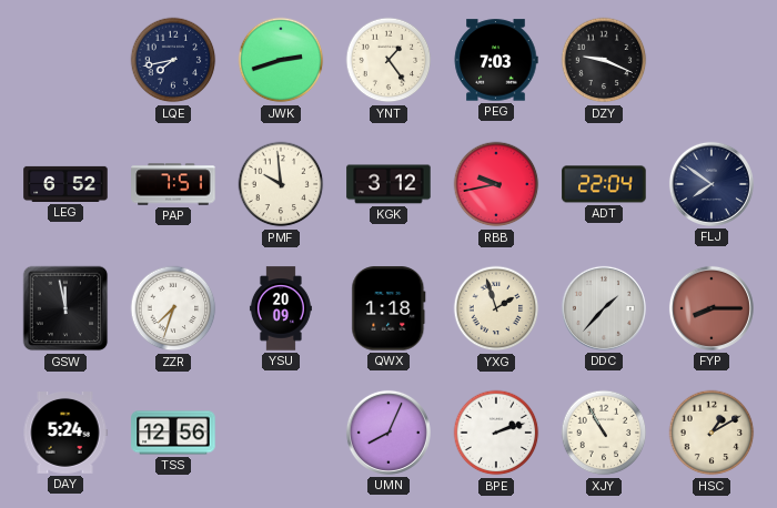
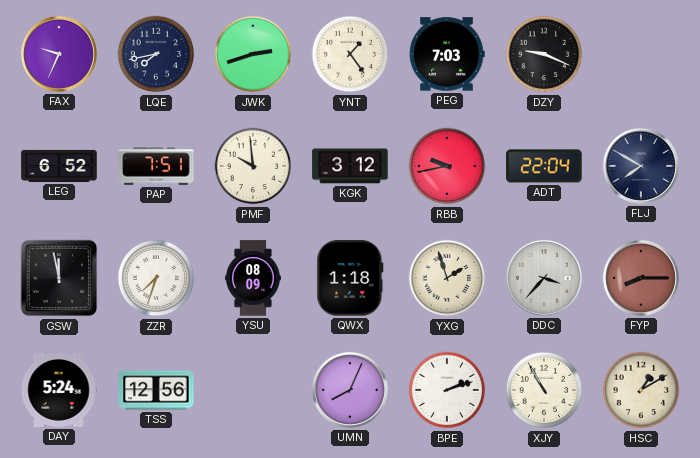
FAX: none -> 9:34 (59, 54)
FLJ: 7:51 -> 7:50 (641, 166)
YSU: 20:09 -> 08:09 (253, 278)
DDC: 1:37 -> 3:37 (544, 278)
